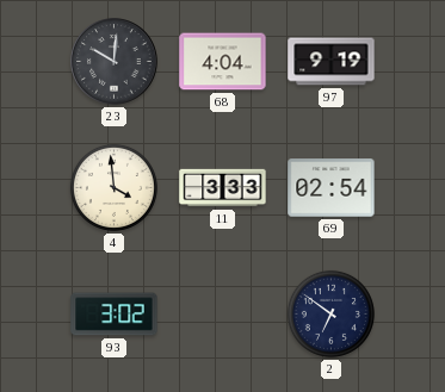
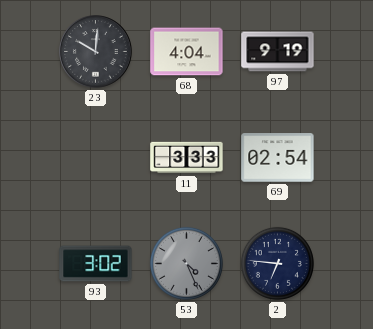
4: 3:59 -> none (113, 187)
53: none -> 4:26 (186, 263)
2: 6:51 -> 6:46 (277, 263)
